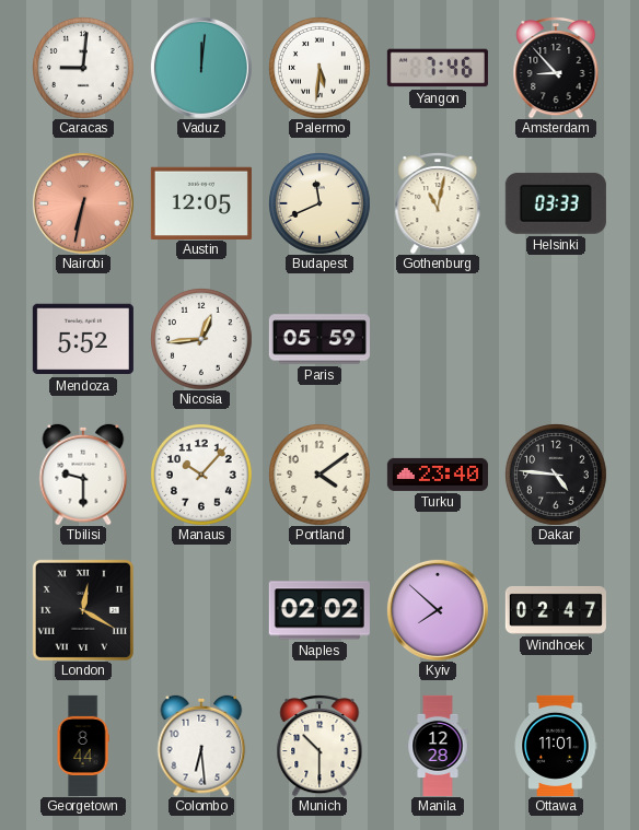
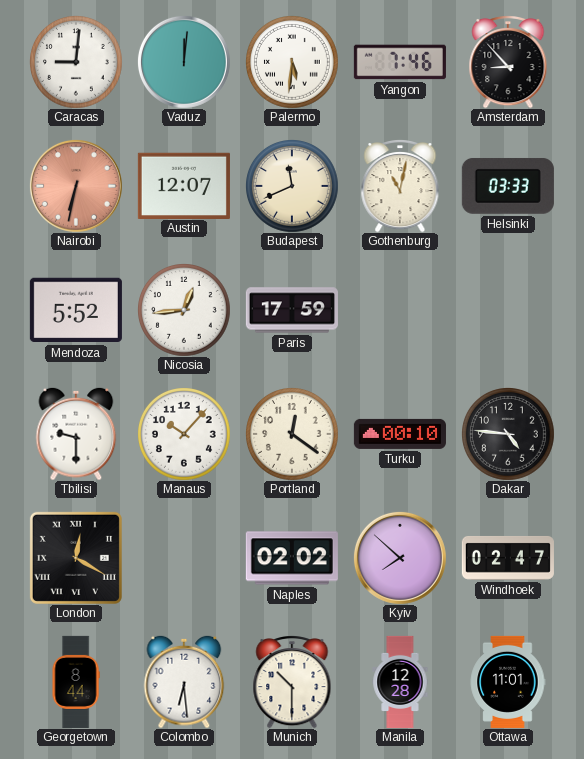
Austin: 12:05 -> 12:07 (184, 185)
Paris: 05:59 -> 17:59 (292, 310)
Portland: 4:09 -> 12:21 (292, 434)
Turku: 23:40 -> 00:10 (400, 434)
